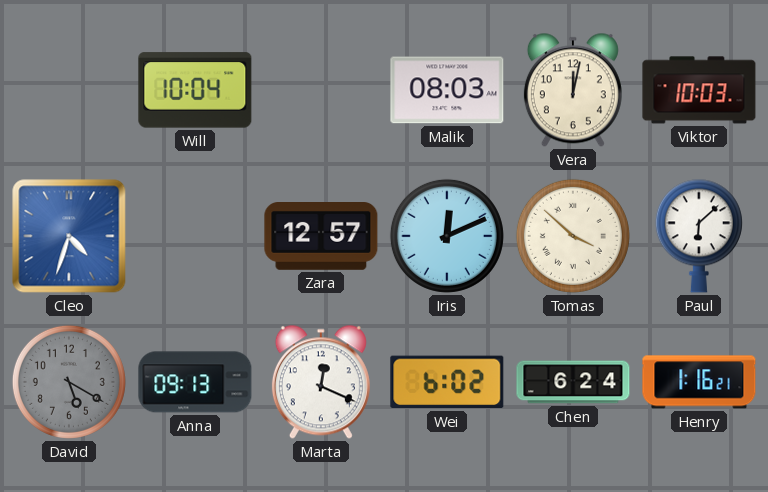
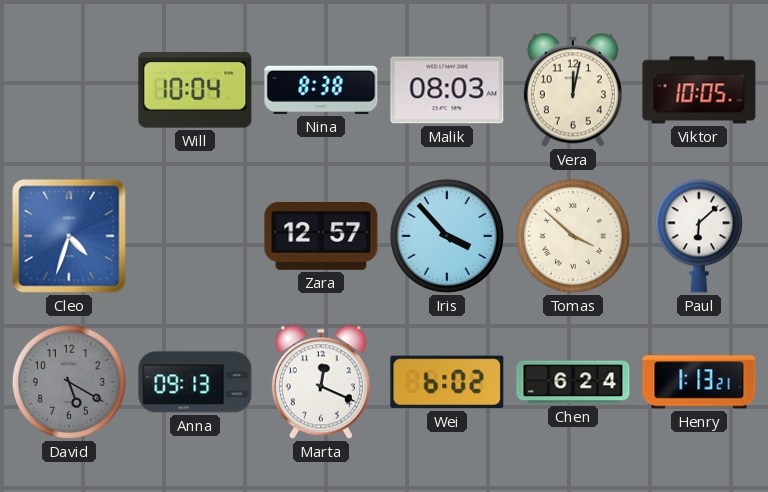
Nina: none -> 8:38 (321, 90)
Viktor: 10:03 -> 10:05 (699, 90)
Iris: 12:11 -> 3:53 (447, 236)
Henry: 1:16 -> 1:13 (699, 382)
